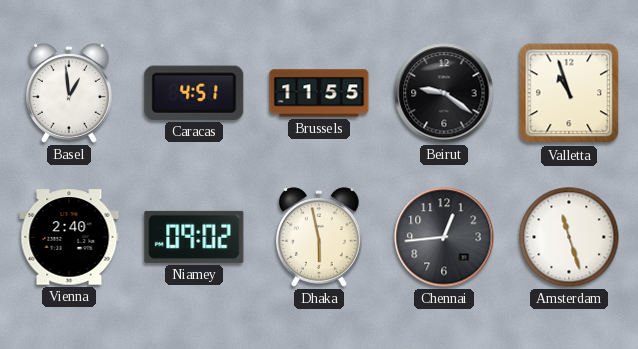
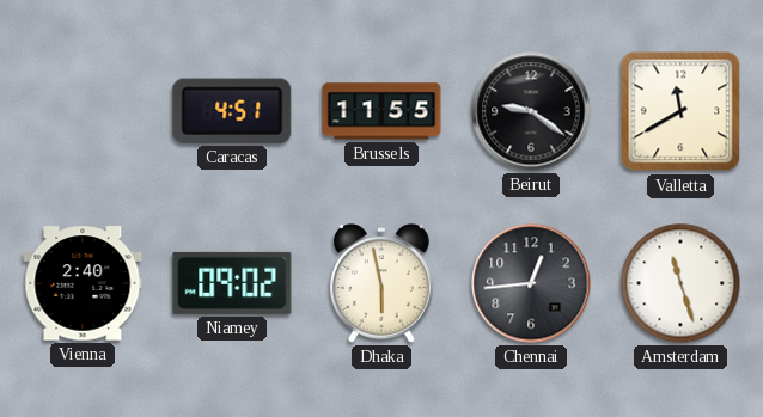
Basel: 12:59 -> none (70, 93)
Valletta: 10:57 -> 11:40 (680, 111)
